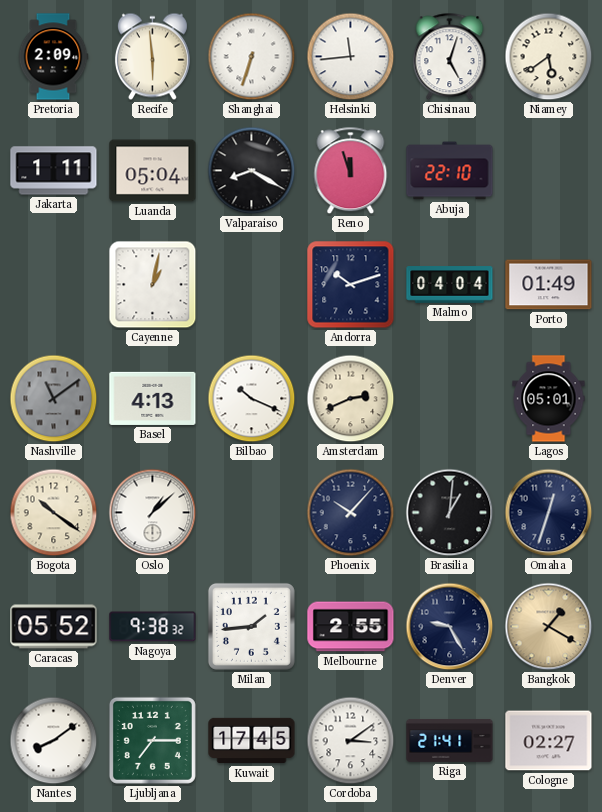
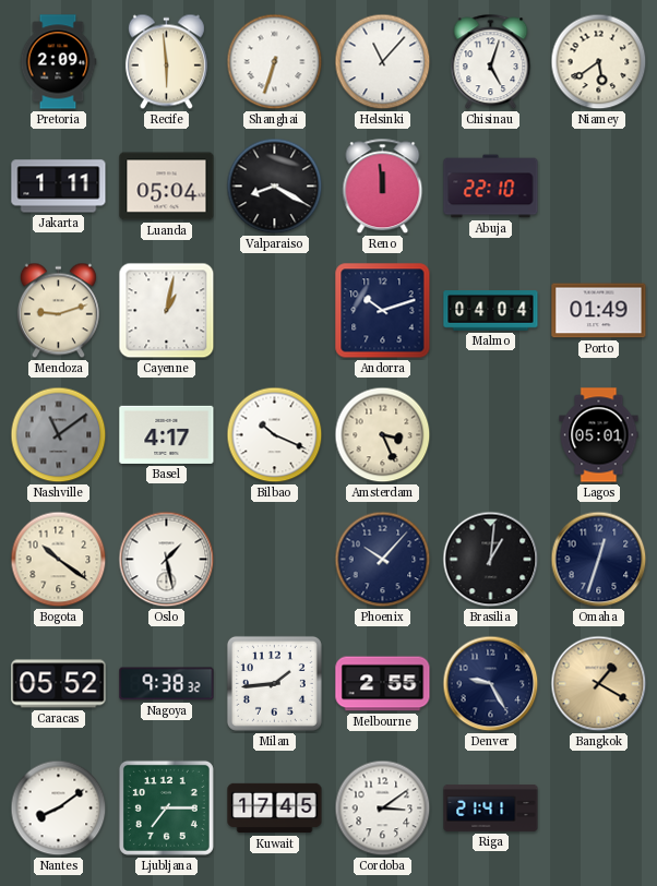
Helsinki: 11:44 -> 11:07 (383, 62)
Reno: 11:57 -> 11:59 (383, 187)
Mendoza: none -> 9:12 (58, 311)
Basel: 4:13 -> 4:17 (167, 434)
Amsterdam: 2:41 -> 3:26 (383, 435)
Oslo: 1:08 -> 1:28 (167, 560)
Cologne: 02:27 -> none (549, 741)
